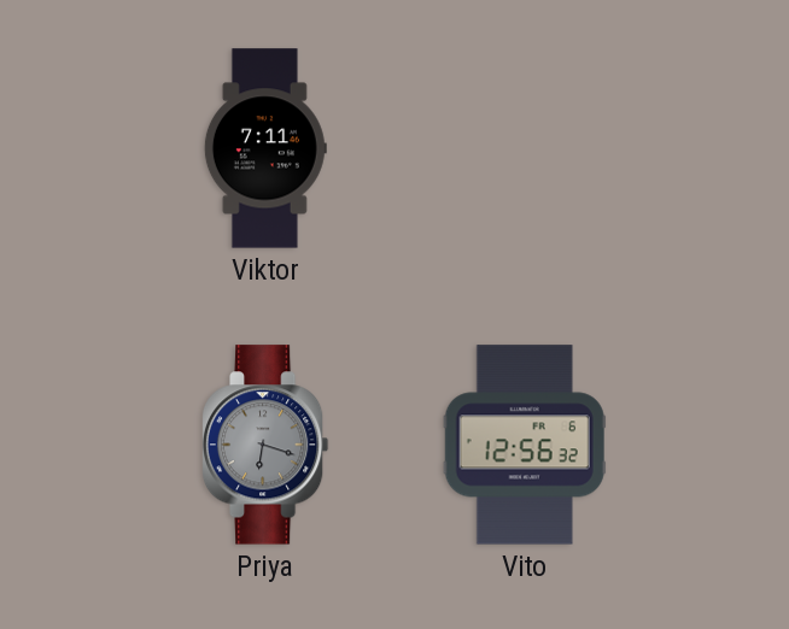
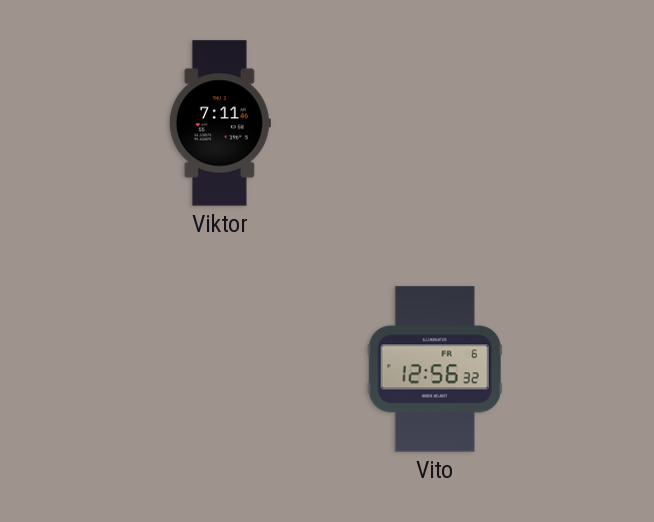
Priya: 6:18 -> none (265, 445)
